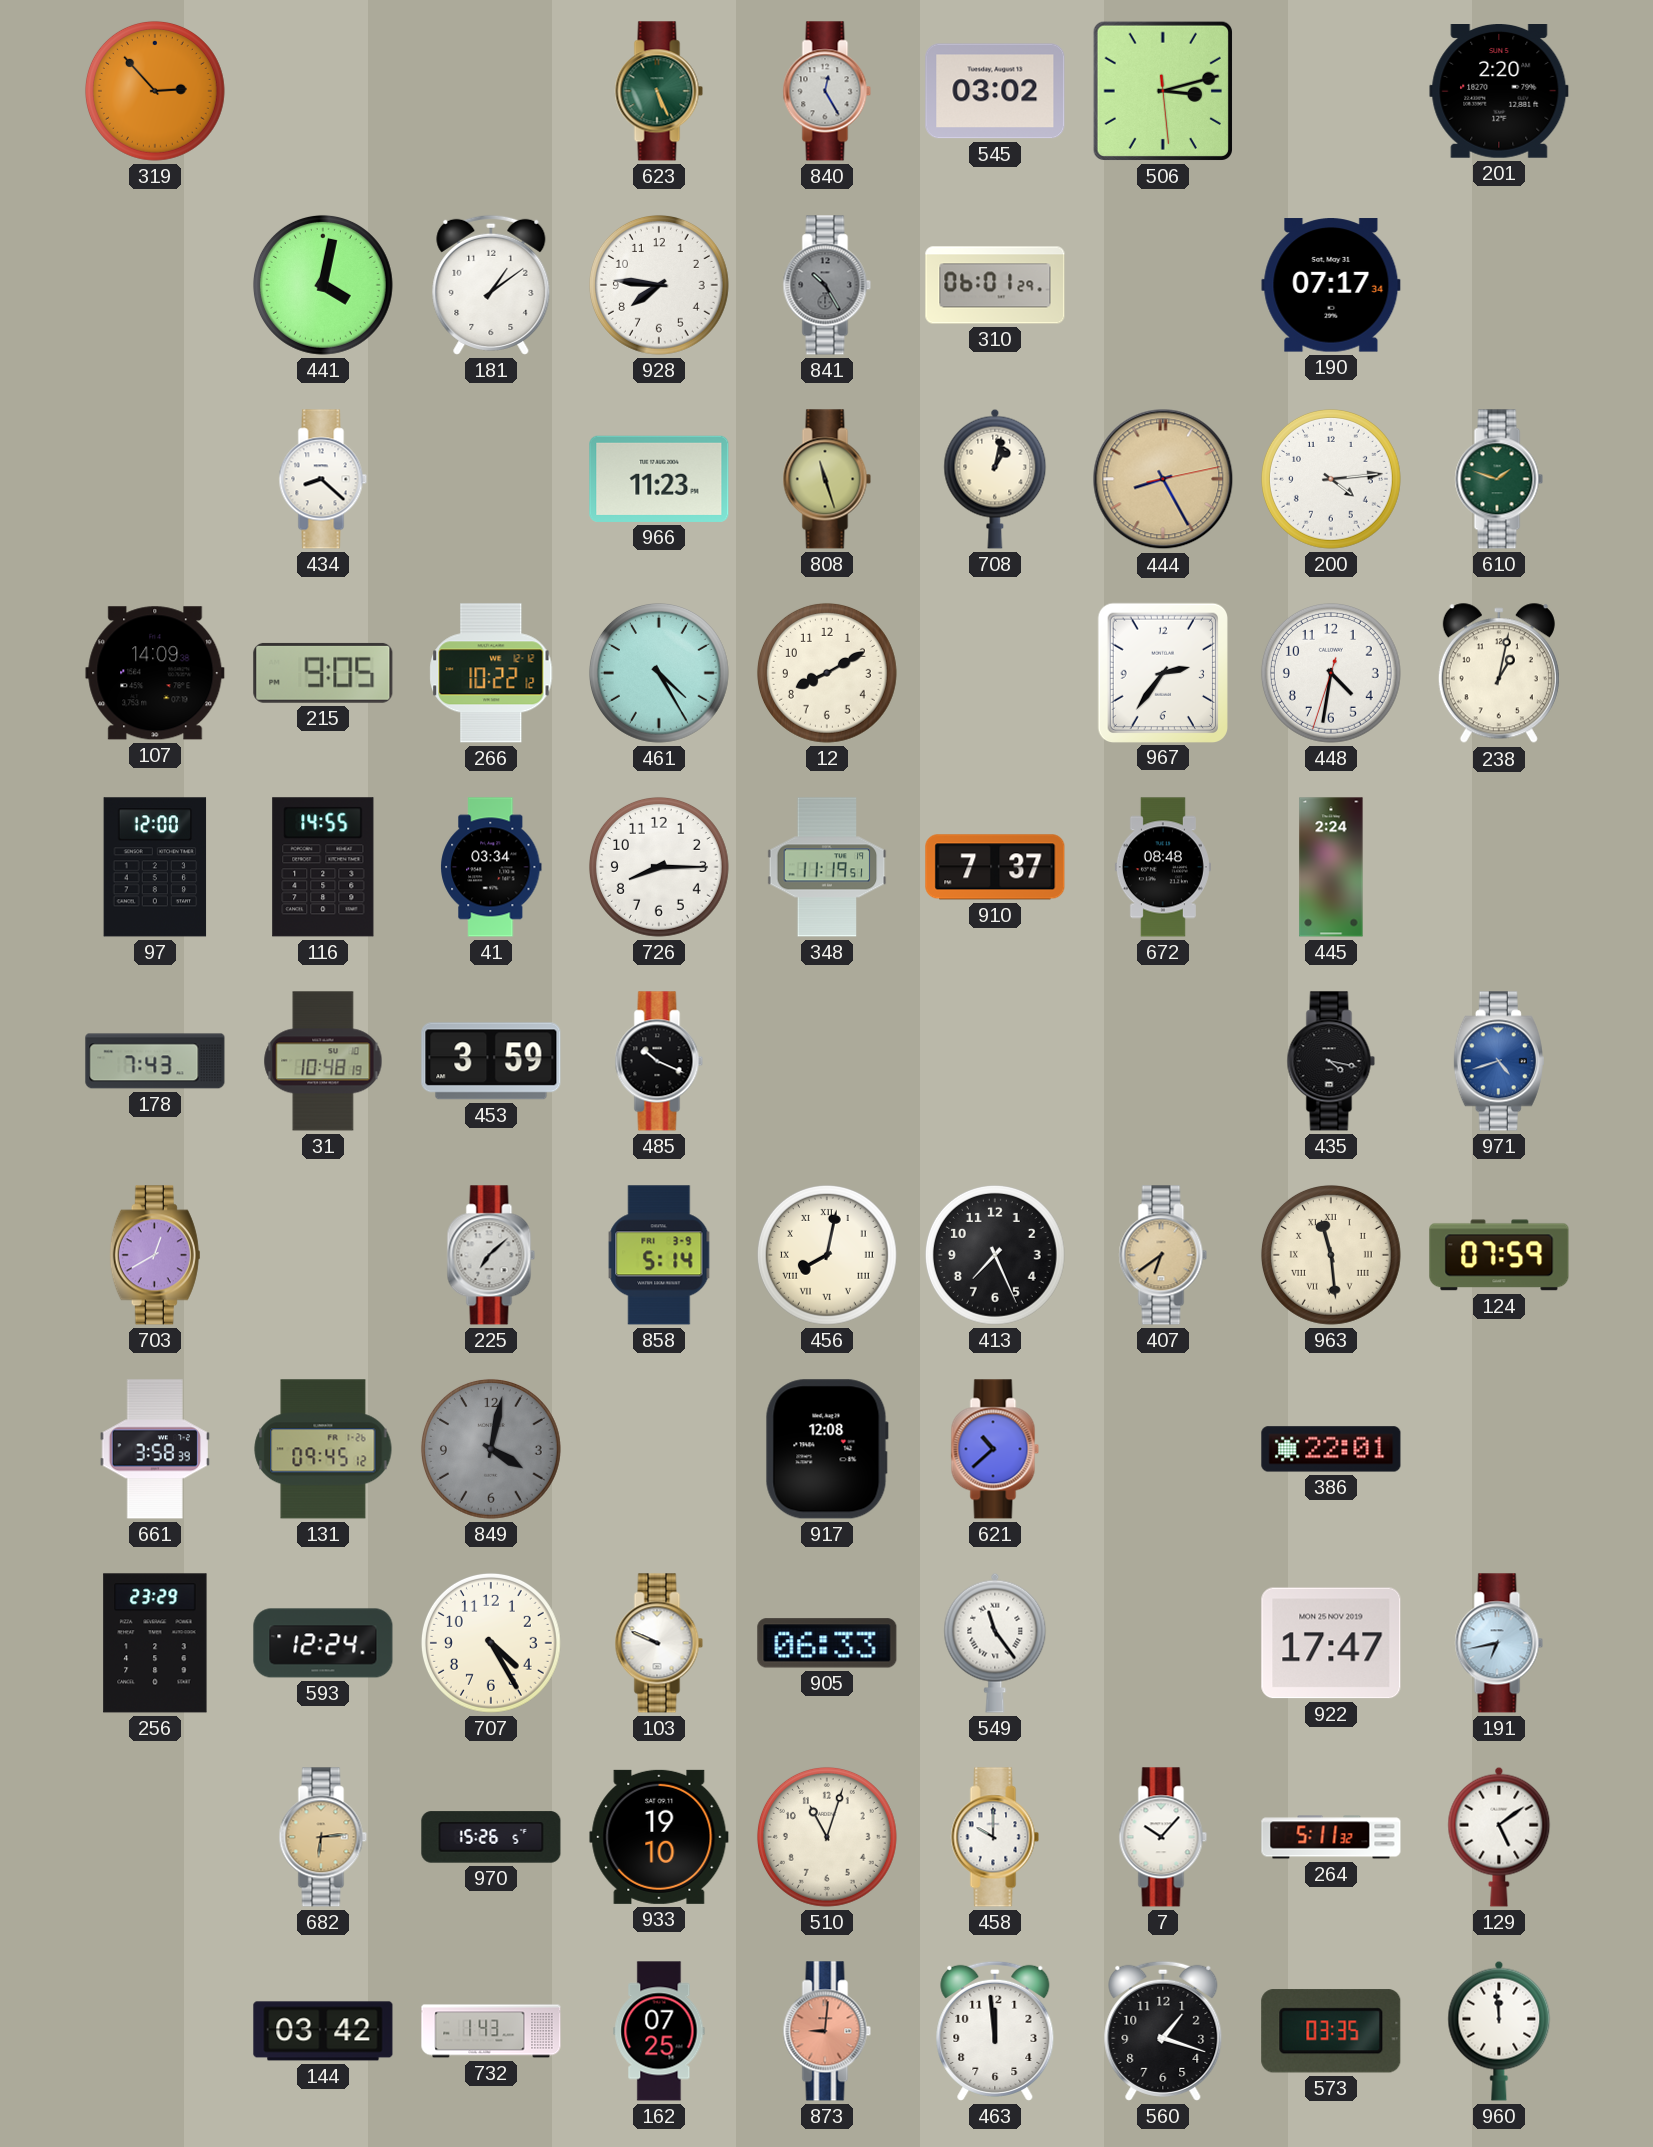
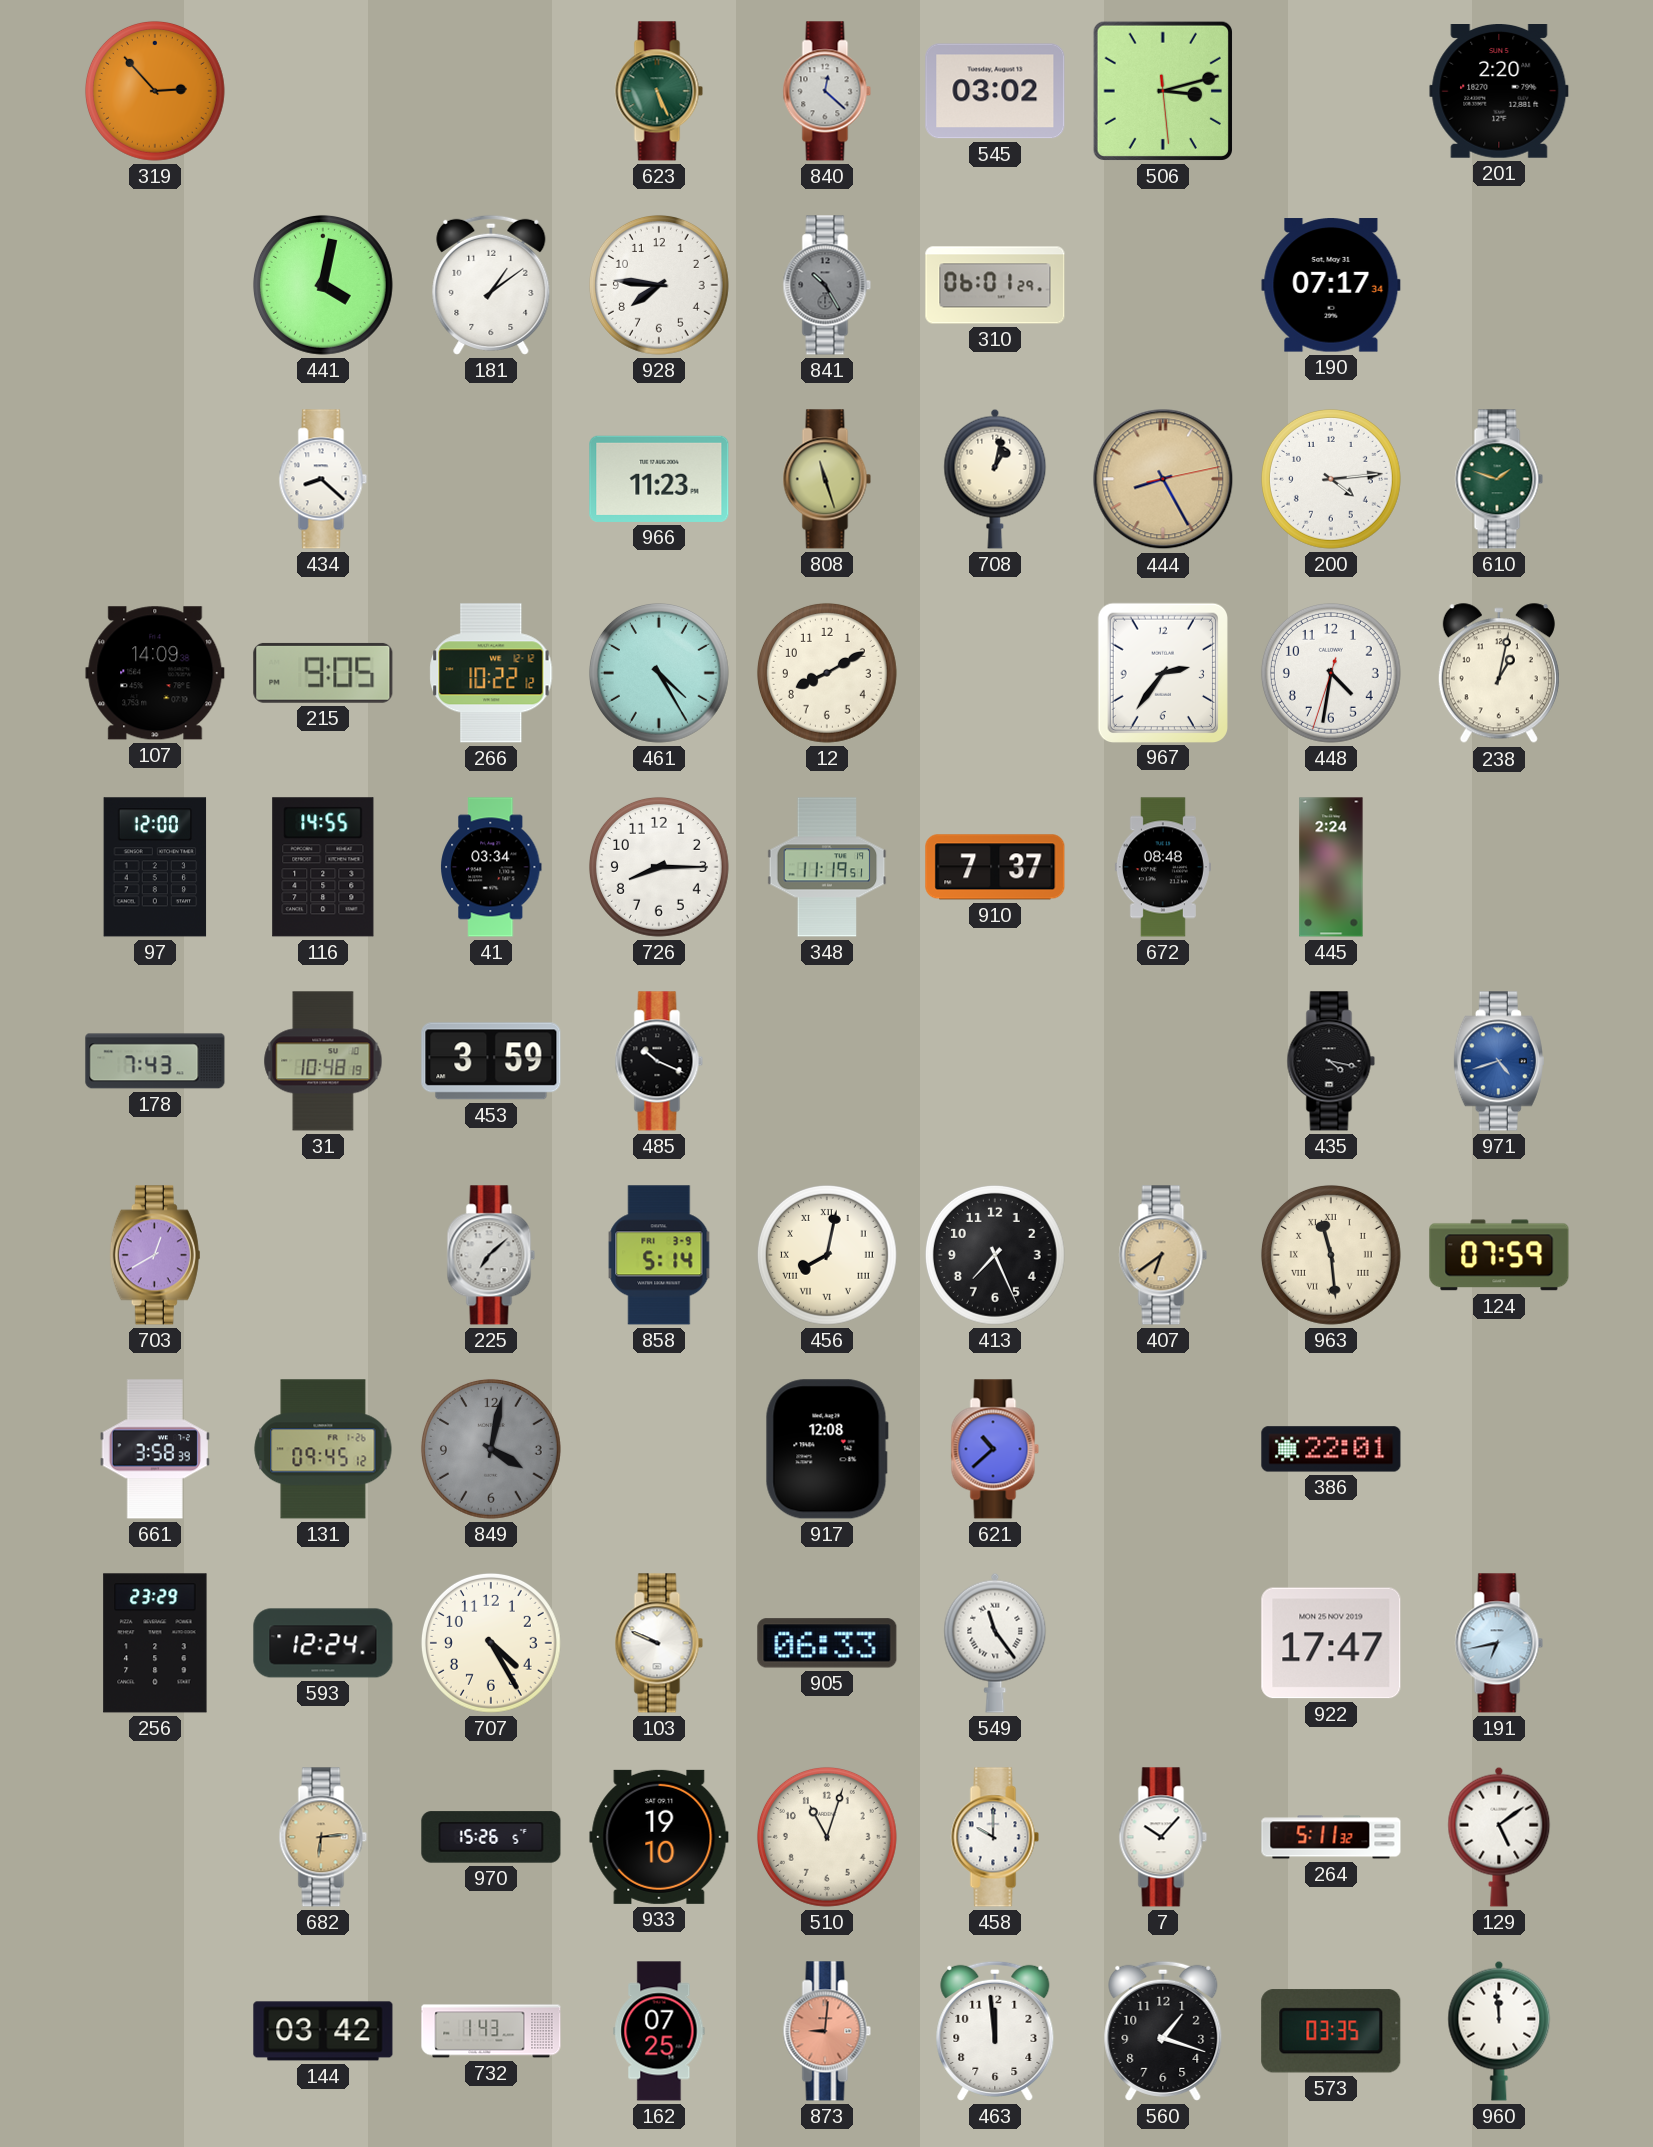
840: 12:25 -> 12:22 (827, 91)
